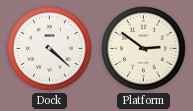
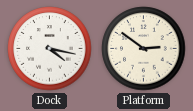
Dock: 4:22 -> 4:17 (50, 49)
